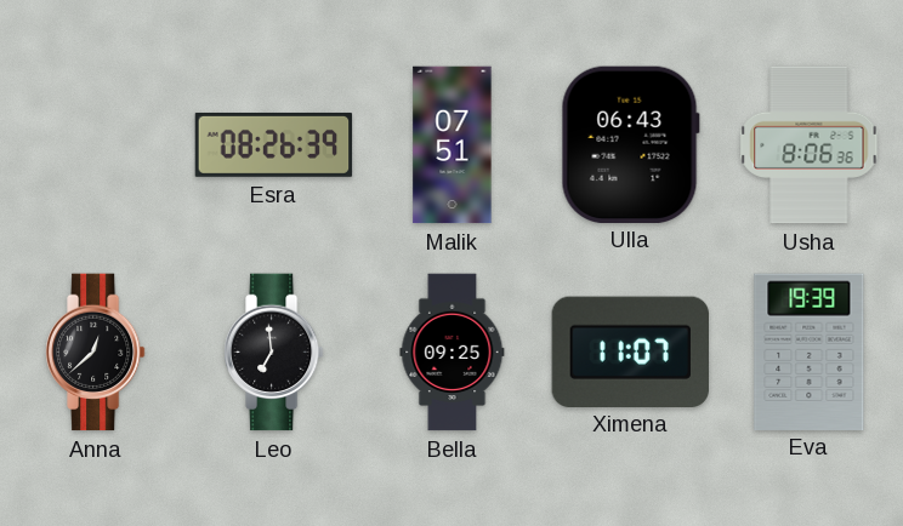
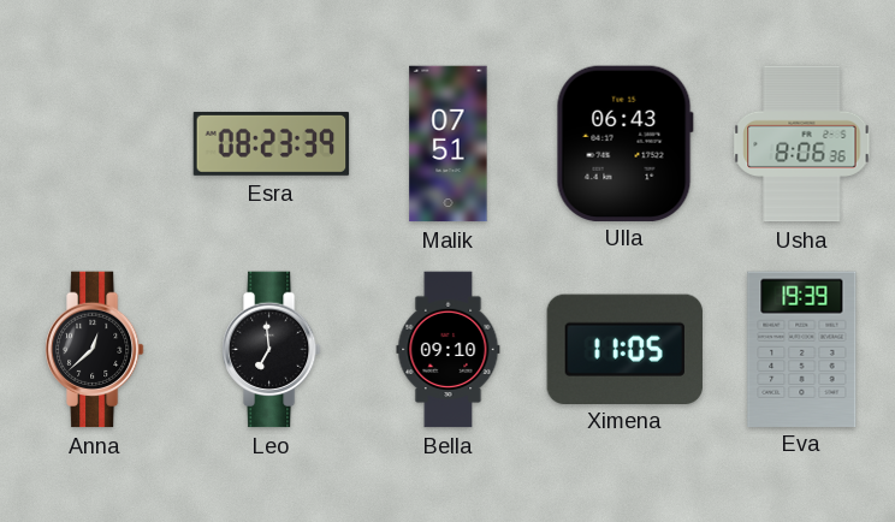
Esra: 08:26 -> 08:23 (272, 143)
Bella: 09:25 -> 09:10 (449, 350)
Ximena: 11:07 -> 11:05 (624, 349)
